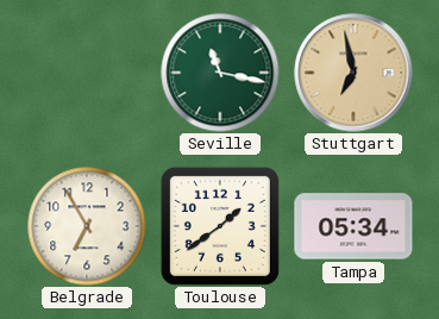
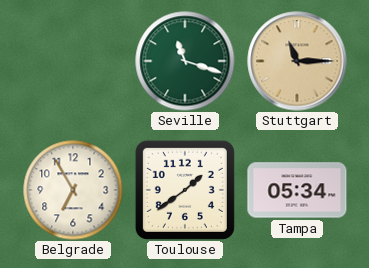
Seville: 11:17 -> 11:18 (185, 61)
Stuttgart: 6:58 -> 11:15 (297, 61)
